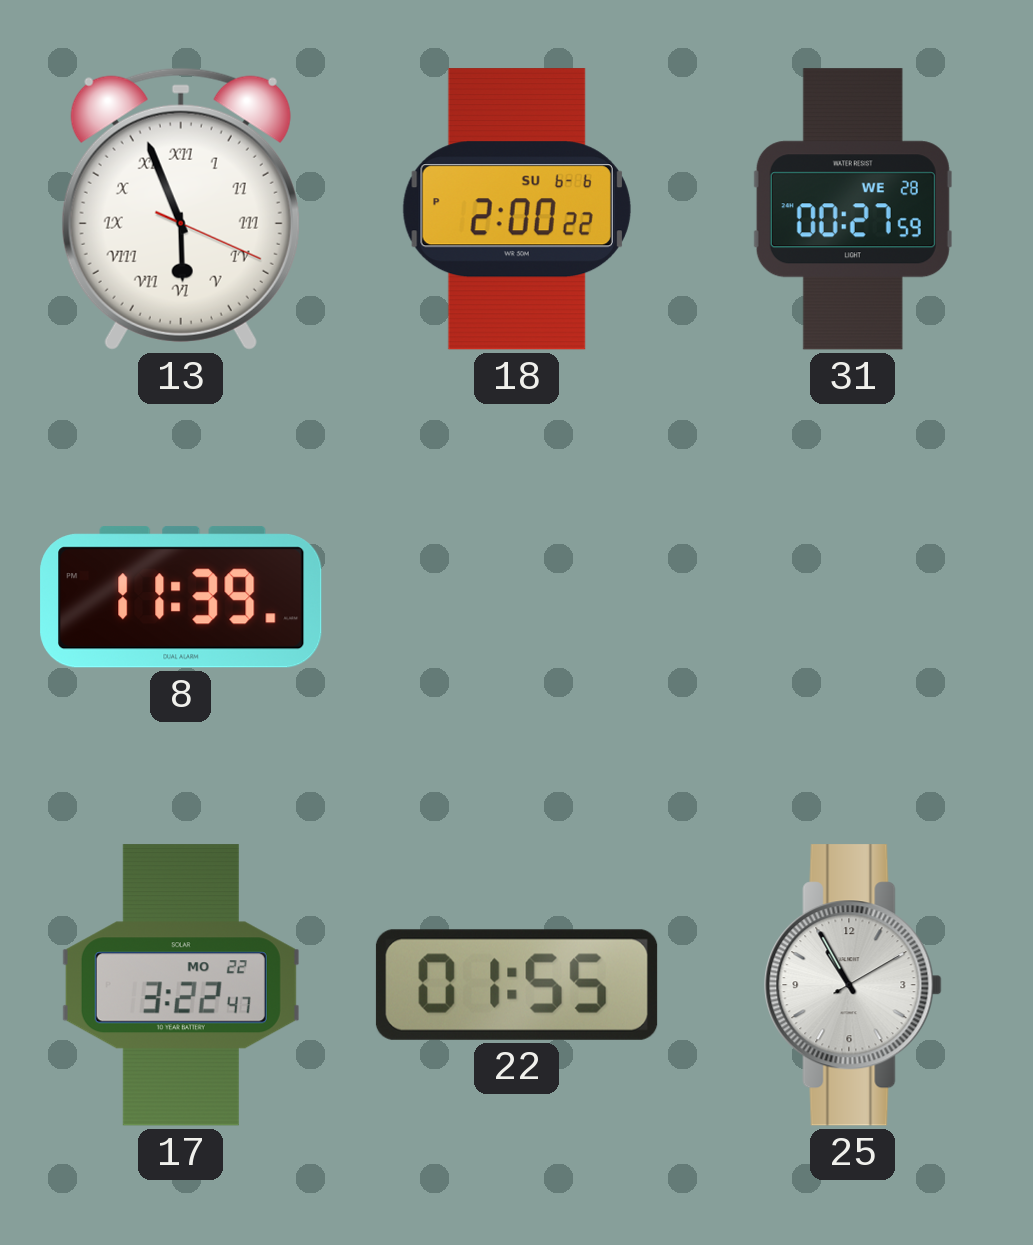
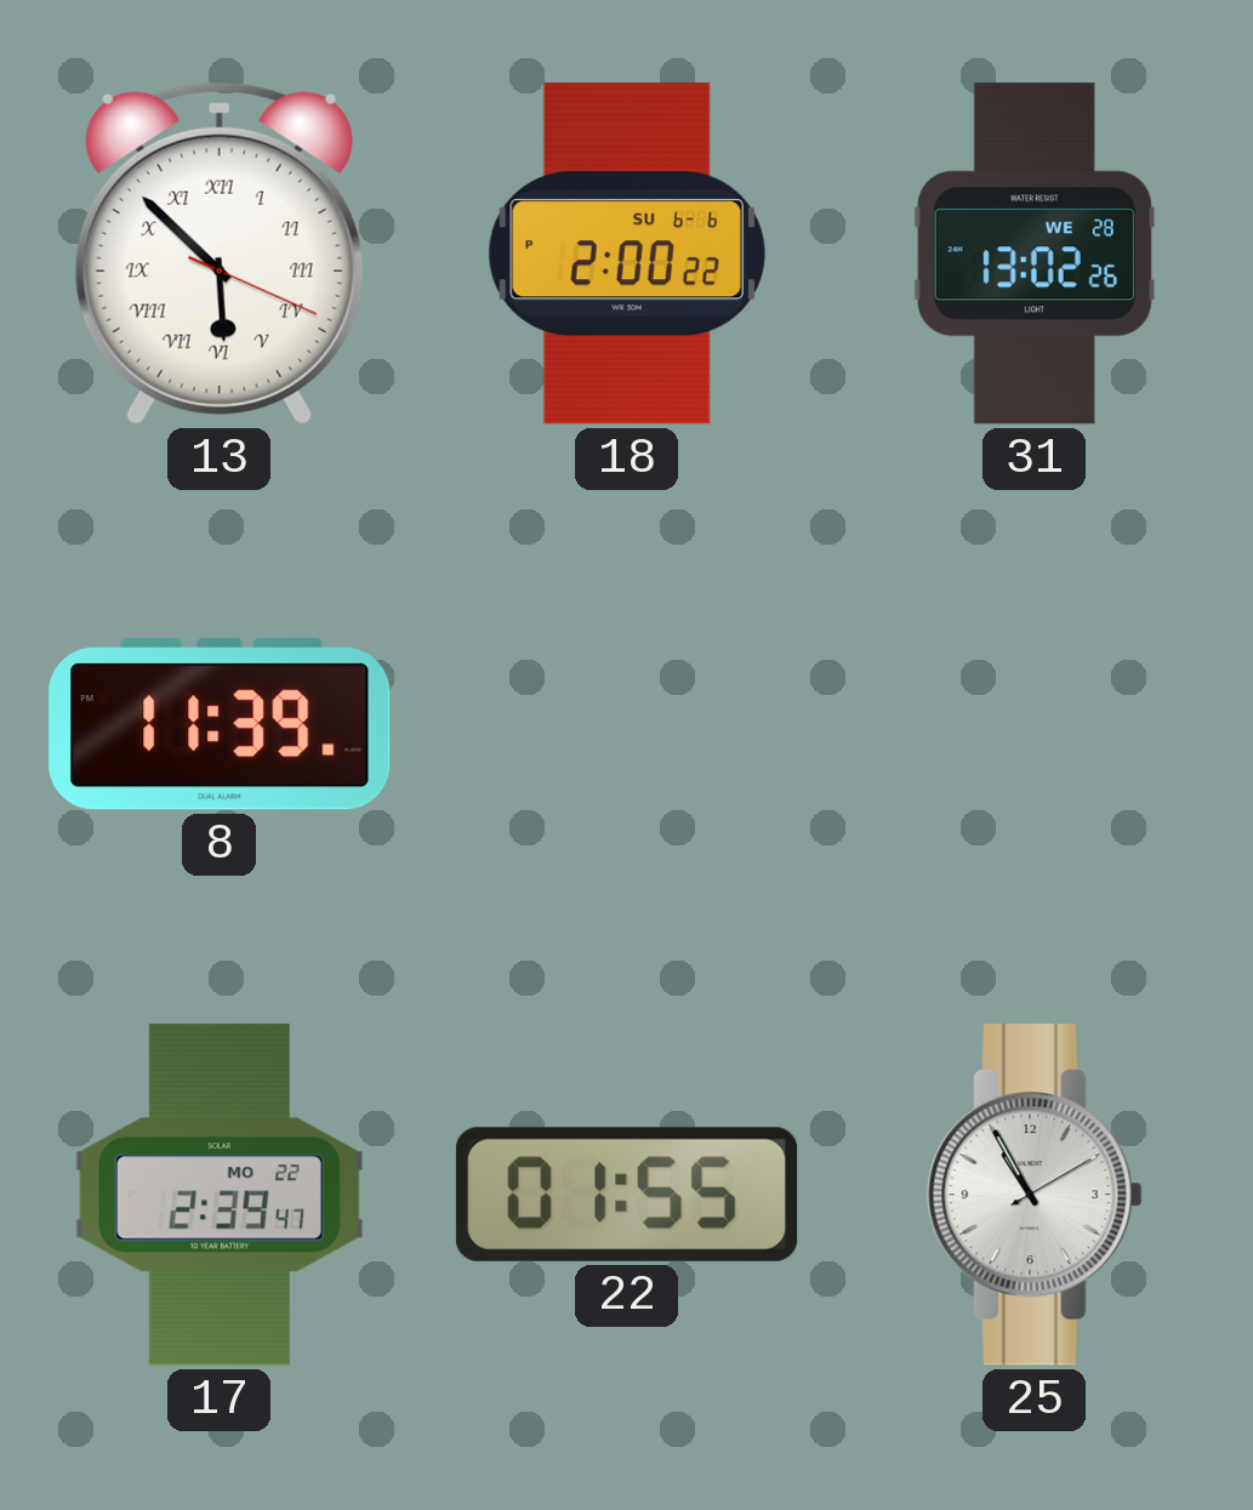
13: 5:56 -> 5:52 (220, 253)
31: 00:27 -> 13:02 (1035, 253)
17: 3:22 -> 2:39 (220, 1195)
